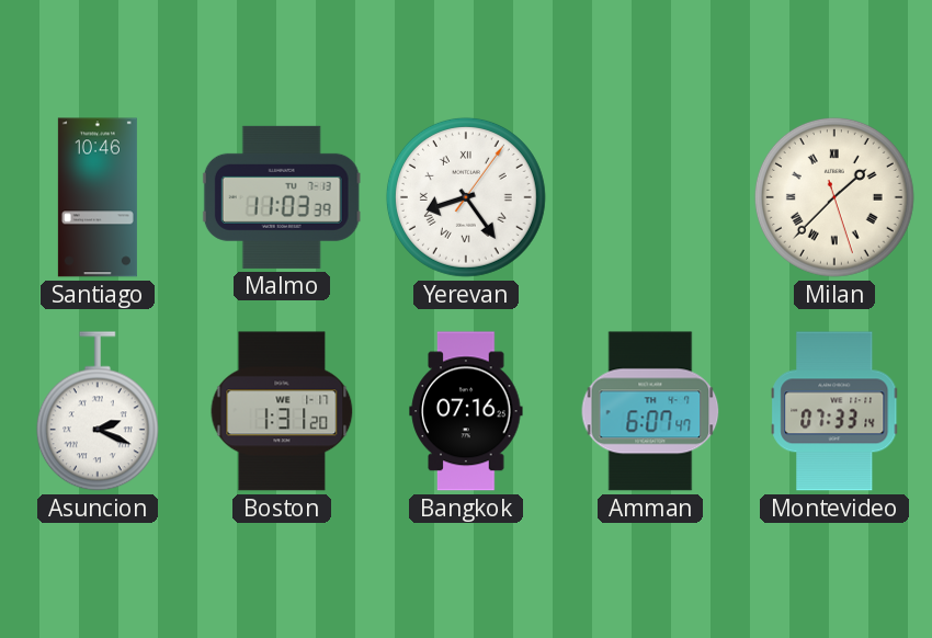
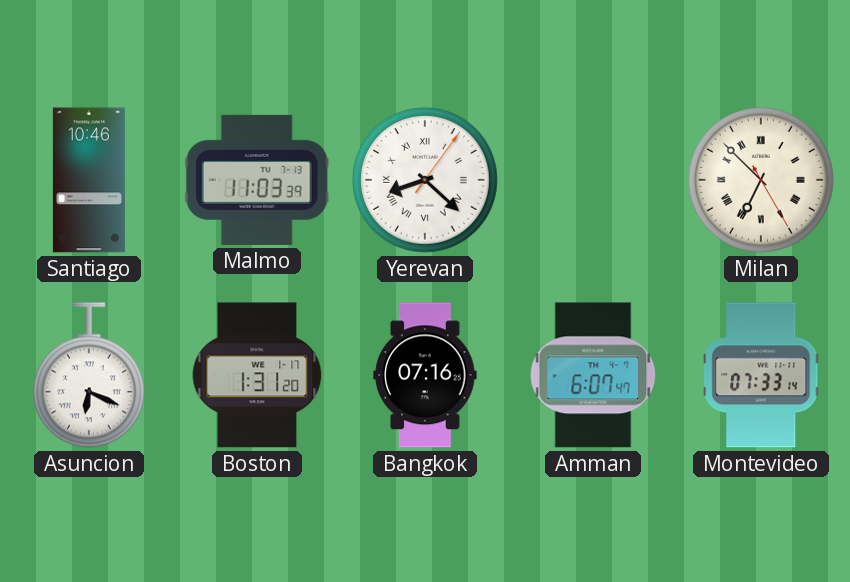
Yerevan: 8:24 -> 8:22 (425, 180)
Milan: 1:37 -> 6:52 (761, 180)
Asuncion: 2:19 -> 6:19 (89, 375)
